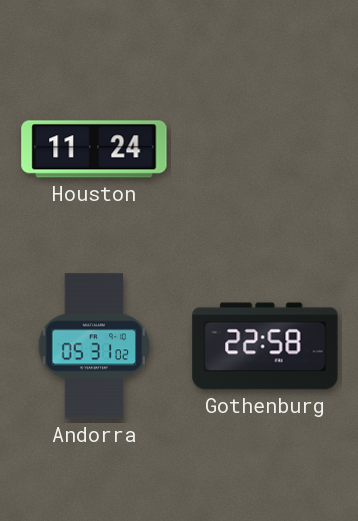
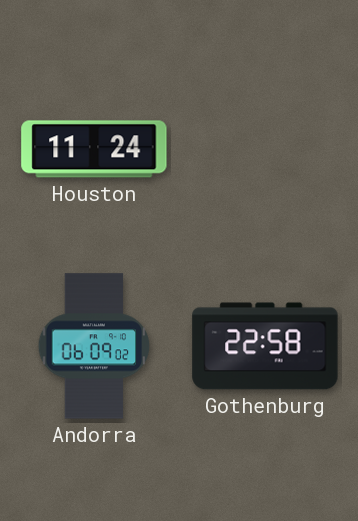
Andorra: 05:31 -> 06:09 (94, 346)
